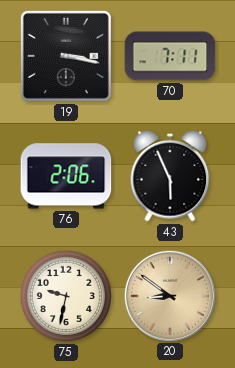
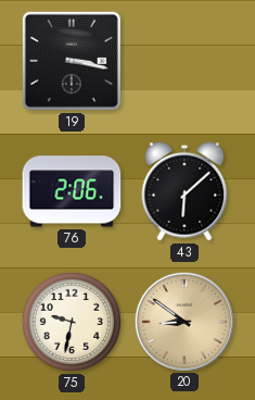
70: 7:11 -> none (170, 56)
43: 5:56 -> 6:08 (184, 191)
